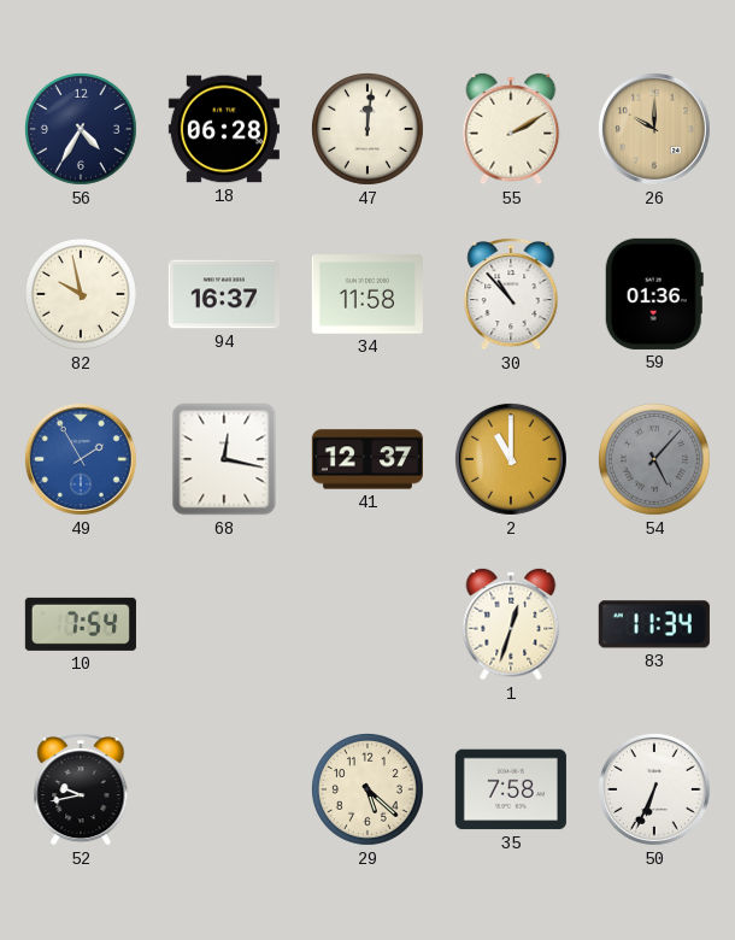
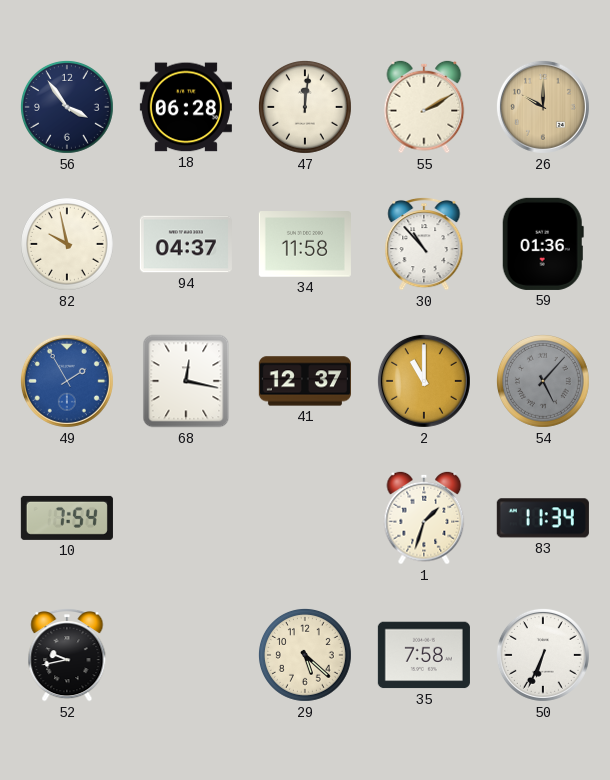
56: 4:35 -> 3:54 (67, 107)
94: 16:37 -> 04:37 (186, 244)
1: 12:33 -> 1:33 (424, 518)
